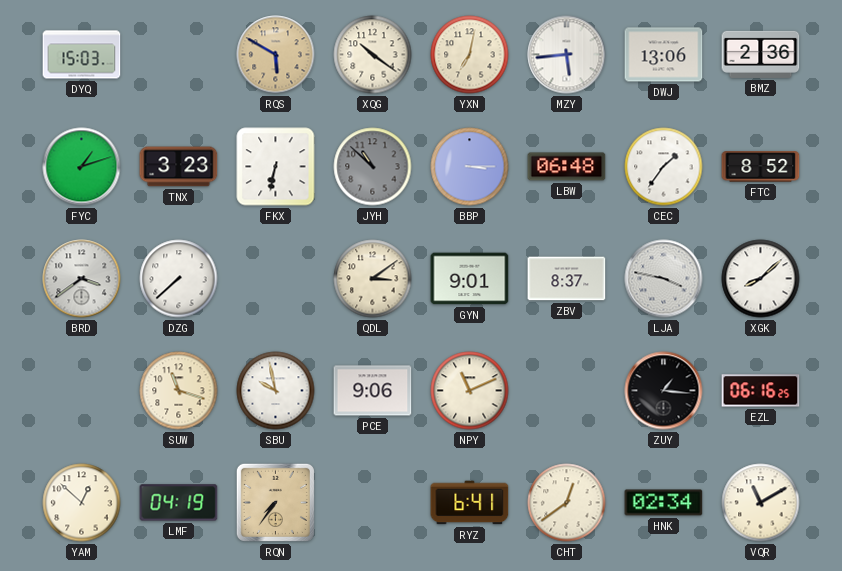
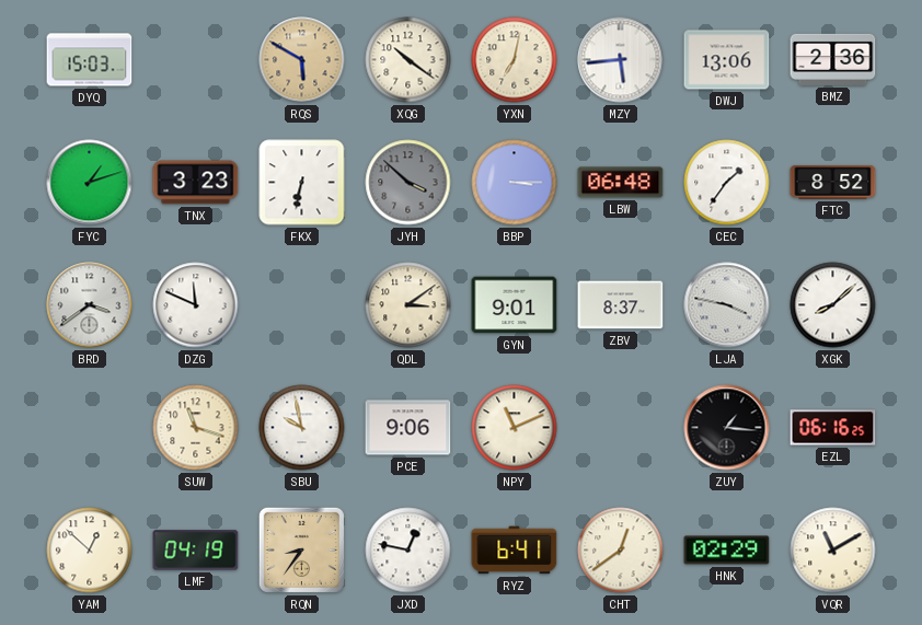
JYH: 10:52 -> 3:52 (408, 183)
DZG: 7:38 -> 11:49 (196, 305)
RQN: 7:36 -> 8:36 (301, 549)
JXD: none -> 12:47 (408, 551)
HNK: 02:34 -> 02:29 (727, 551)
